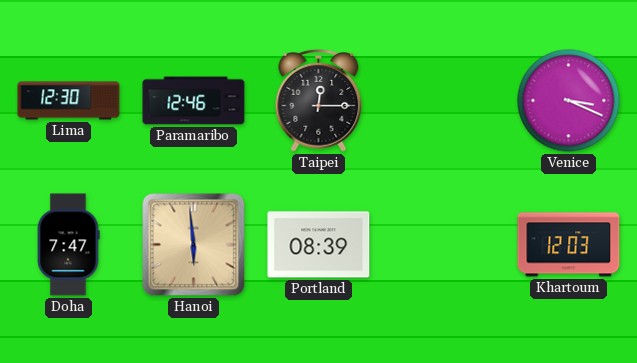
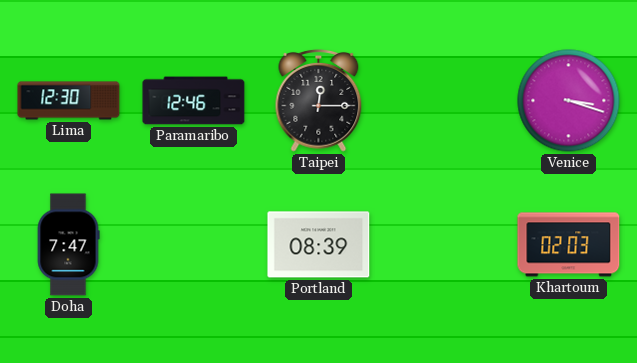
Venice: 3:19 -> 3:18 (569, 101)
Hanoi: 5:59 -> none (194, 245)
Khartoum: 12:03 -> 02:03 (569, 245)
